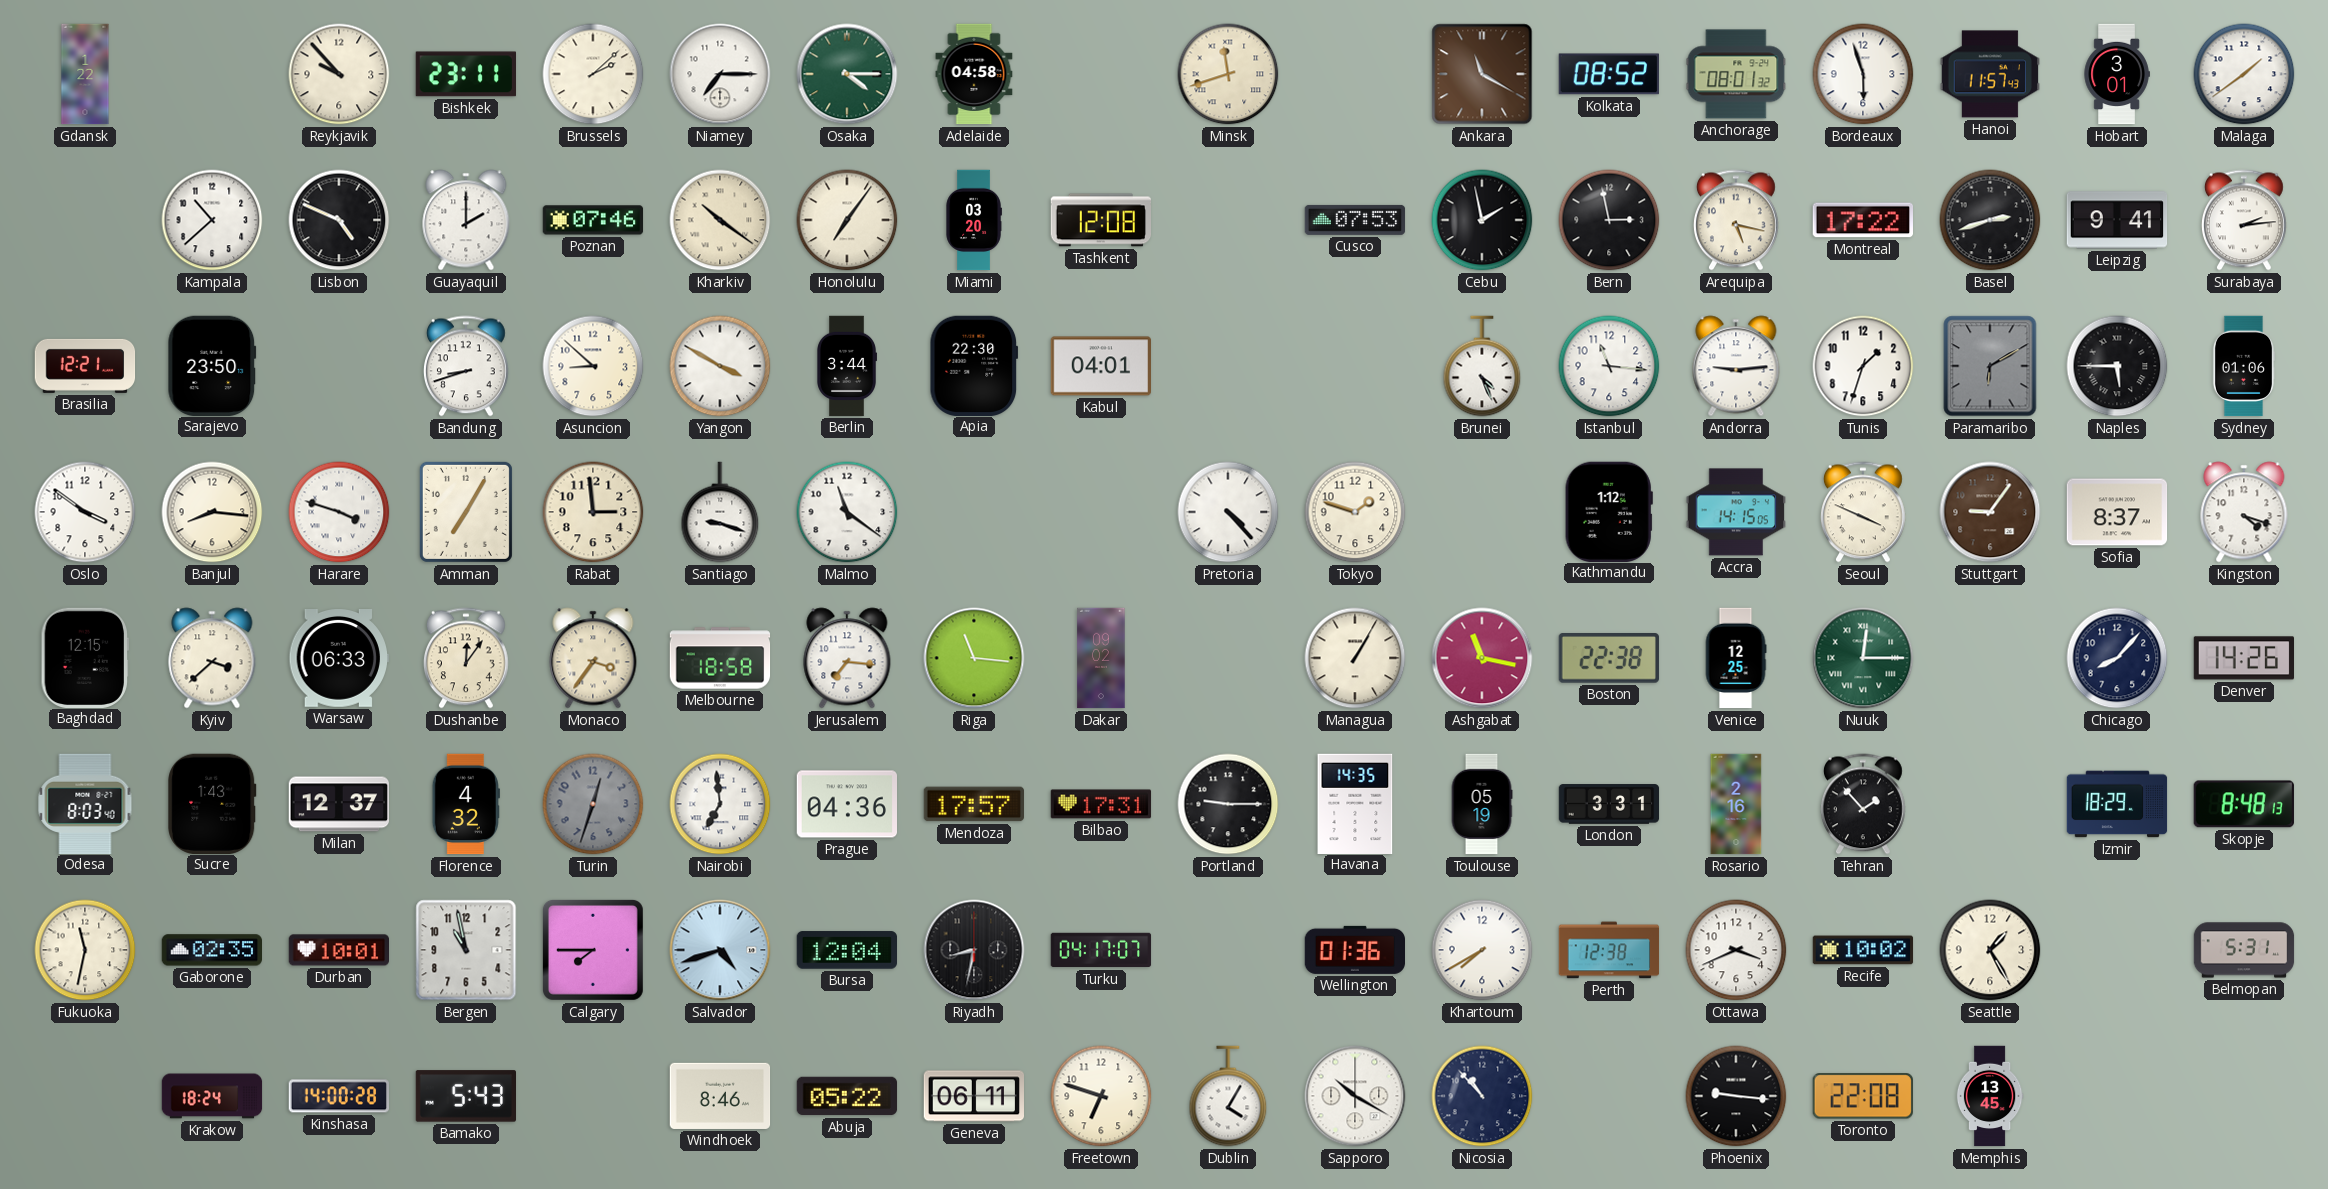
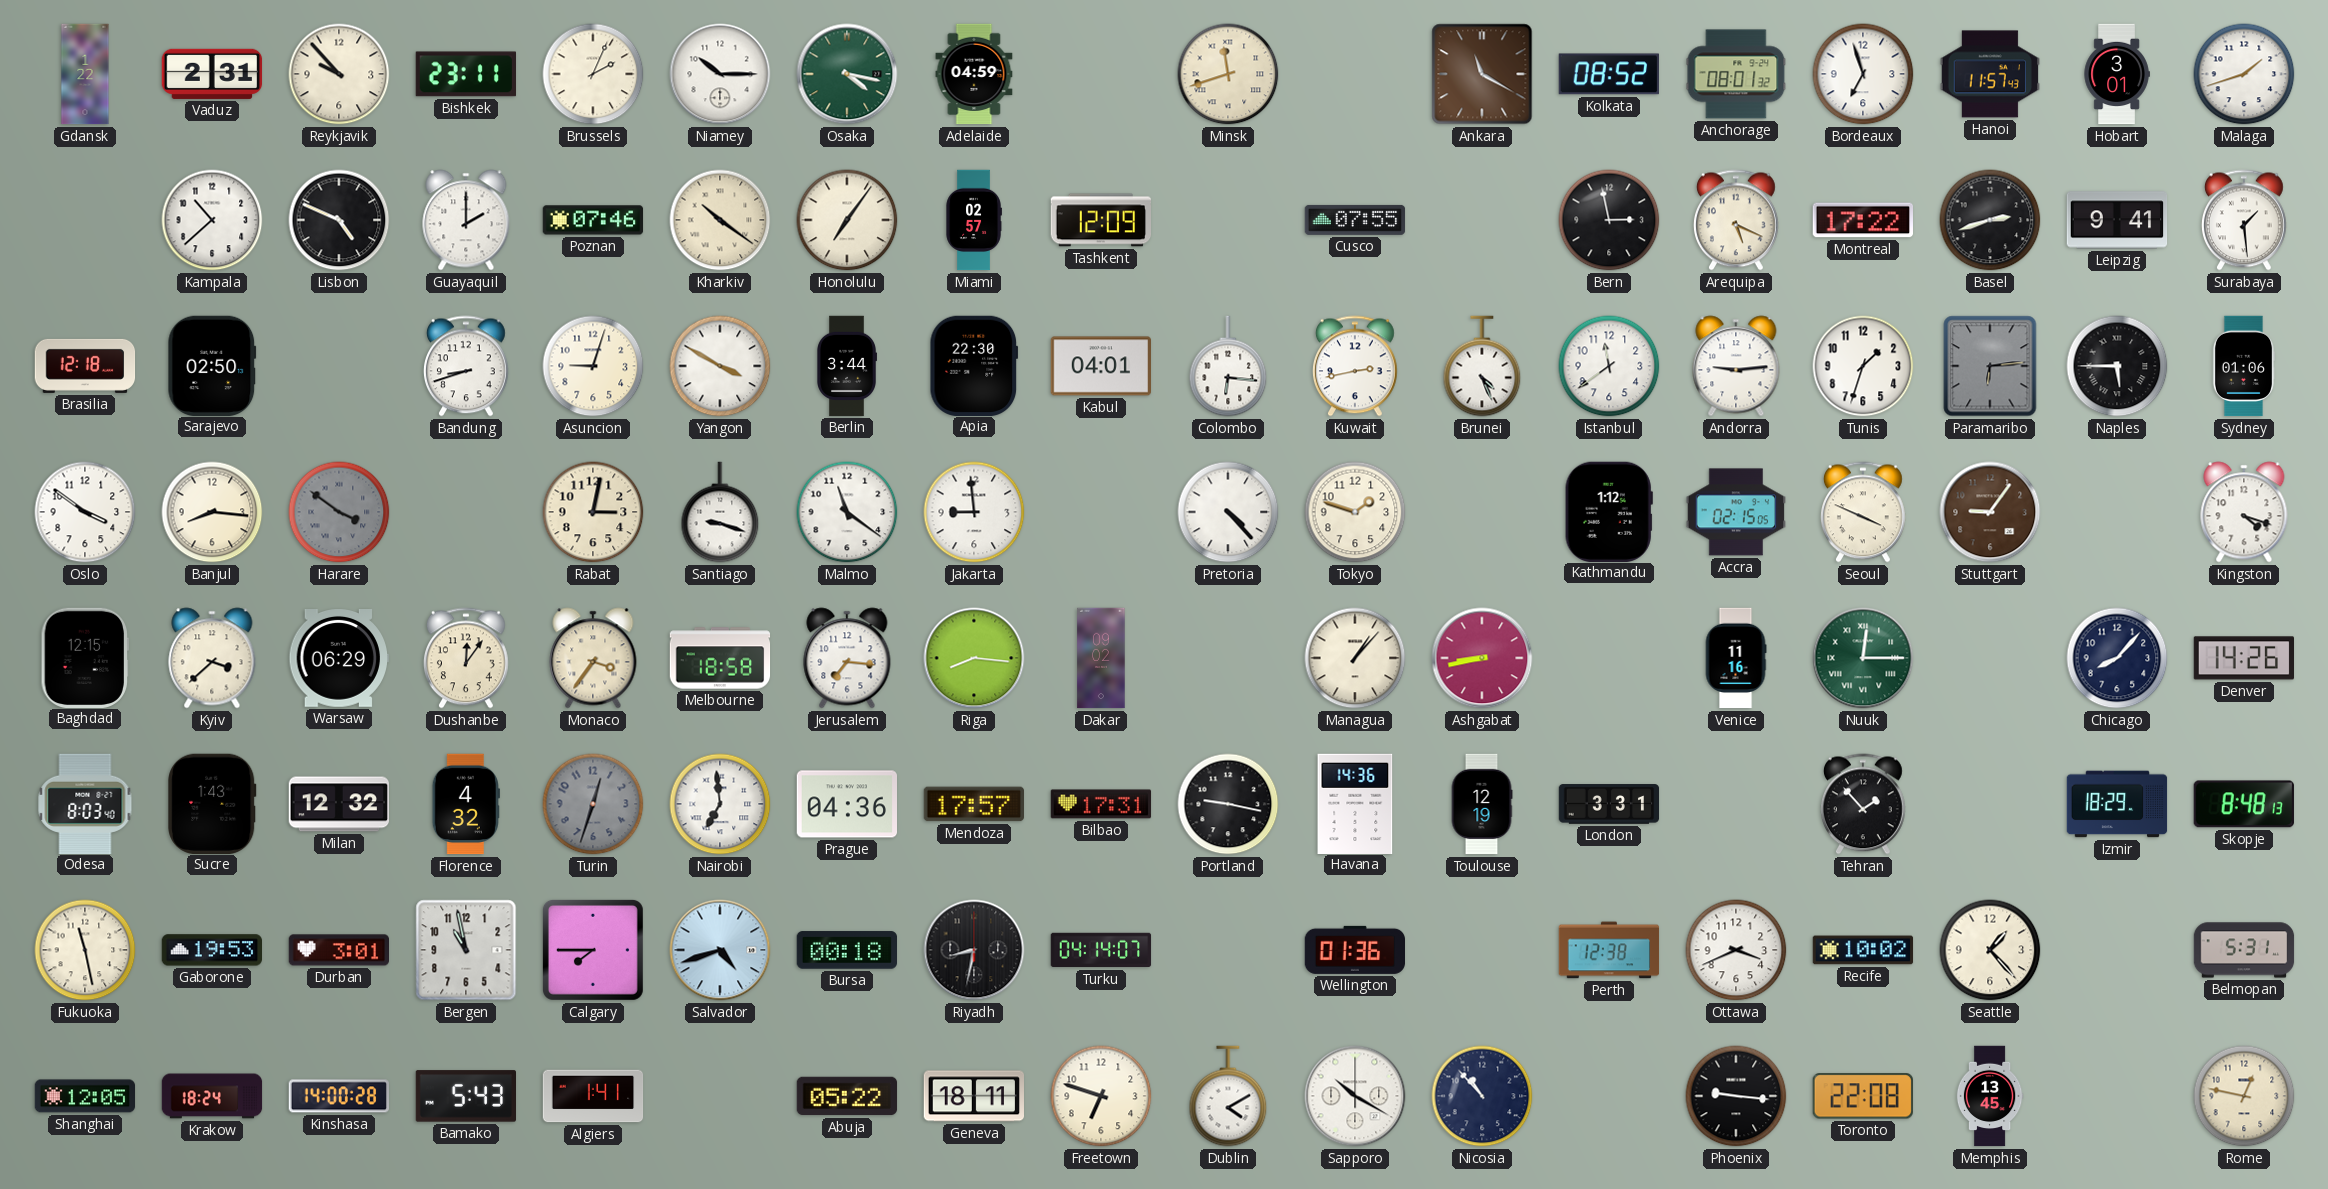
Vaduz: none -> 2:31 (212, 74)
Brussels: 2:08 -> 2:04 (593, 74)
Niamey: 7:15 -> 10:15 (720, 74)
Osaka: 4:15 -> 4:17 (847, 74)
Adelaide: 04:58 -> 04:59 (974, 74)
Bordeaux: 5:57 -> 6:57 (1863, 74)
Malaga: 1:39 -> 1:42 (2244, 74)
Miami: 03:20 -> 02:57 (974, 220)
Tashkent: 12:08 -> 12:09 (1100, 220)
Cusco: 07:53 -> 07:55 (1355, 220)
Cebu: 1:58 -> none (1482, 220)
Arequipa: 5:17 -> 5:19 (1736, 220)
Surabaya: 2:14 -> 1:29 (2244, 220)
Brasilia: 12:21 -> 12:18 (85, 366)
Sarajevo: 23:50 -> 02:50 (212, 365)
Asuncion: 8:52 -> 9:03 (593, 366)
Colombo: none -> 6:16 (1228, 366)
Kuwait: none -> 2:43 (1355, 366)
Istanbul: 11:16 -> 11:39 (1609, 366)
Paramaribo: 6:10 -> 6:14 (1990, 366)
Harare: 3:48 -> 3:51 (339, 512)
Harare dial: white -> grey (339, 512)
Amman: 7:05 -> none (466, 512)
Rabat: 2:59 -> 3:02 (593, 512)
Jakarta: none -> 8:59 (974, 512)
Accra: 14:15 -> 02:15 (1735, 512)
Sofia: 8:37 -> none (2117, 512)
Warsaw: 06:33 -> 06:29 (339, 659)
Riga: 11:16 -> 8:16 (974, 658)
Managua: 1:05 -> 1:07 (1355, 658)
Ashgabat: 11:17 -> 8:43 (1482, 658)
Boston: 22:38 -> none (1609, 659)
Venice: 12:25 -> 11:16 (1736, 658)
Milan: 12:37 -> 12:32 (338, 804)
Portland: 9:15 -> 9:17 (1228, 804)
Havana: 14:35 -> 14:36 (1355, 803)
Toulouse: 05:19 -> 12:19 (1482, 804)
Rosario: 2:16 -> none (1736, 804)
Fukuoka: 11:32 -> 11:28 (85, 950)
Gaborone: 02:35 -> 19:53 (212, 950)
Durban: 10:01 -> 3:01 (339, 950)
Bursa: 12:04 -> 00:18 (846, 950)
Turku: 04:17 -> 04:14 (1101, 950)
Khartoum: 7:40 -> none (1482, 950)
Seattle: 1:25 -> 1:23 (1990, 950)
Shanghai: none -> 12:05 (85, 1096)
Algiers: none -> 1:41 (593, 1096)
Windhoek: 8:46 -> none (720, 1096)
Geneva: 06:11 -> 18:11 (973, 1096)
Dublin: 4:05 -> 4:10 (1228, 1096)
Rome: none -> 12:47 (2244, 1096)
